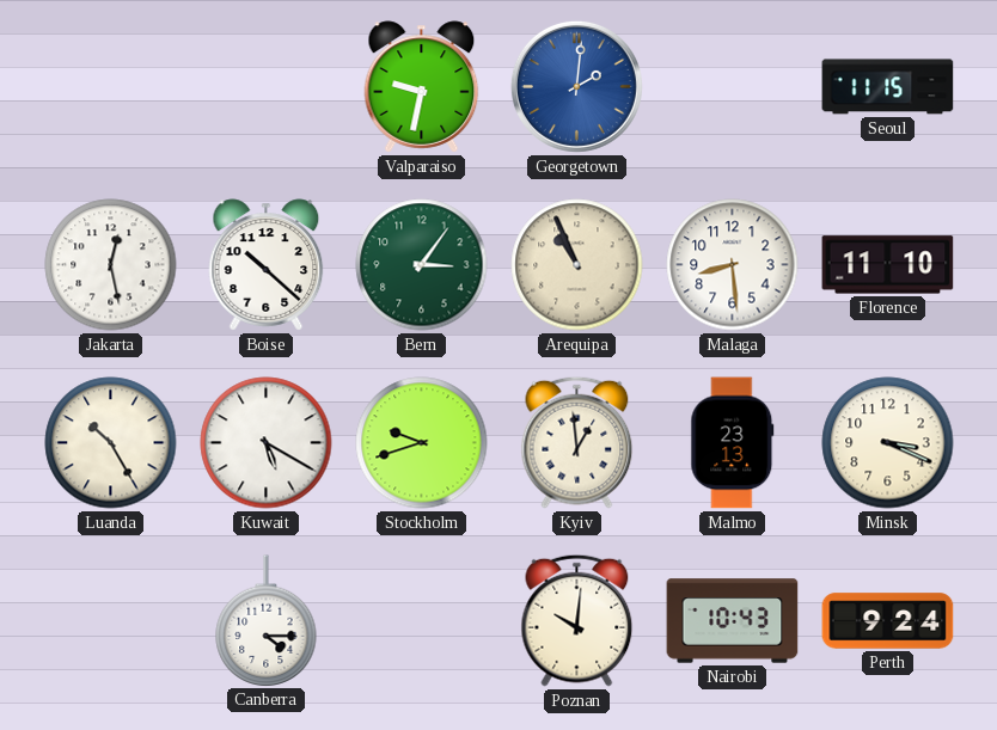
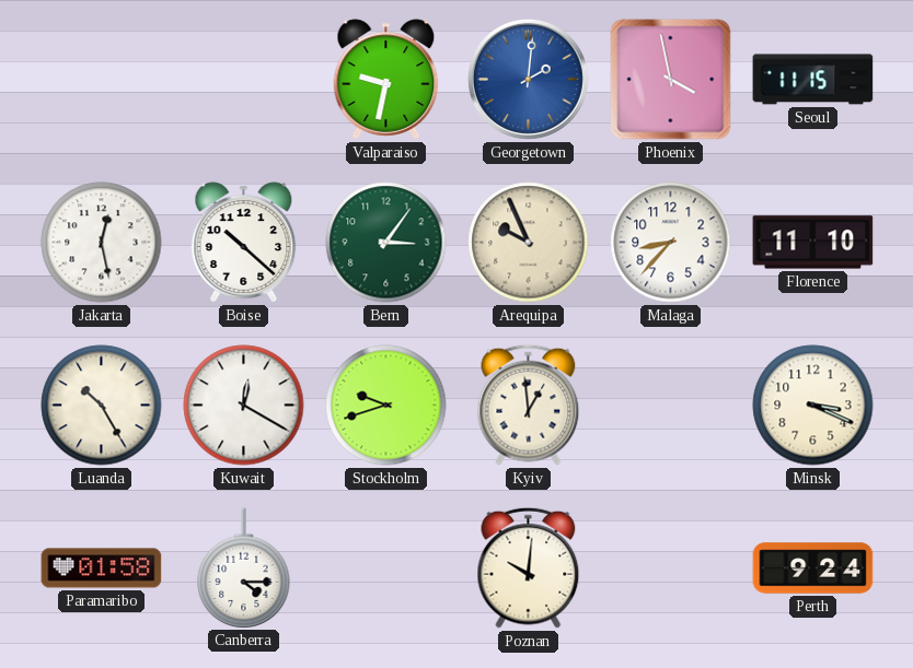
Phoenix: none -> 3:58 (671, 80)
Arequipa: 10:56 -> 9:56 (529, 243)
Malaga: 8:29 -> 8:37 (671, 243)
Kuwait: 5:20 -> 12:20 (244, 406)
Malmo: 23:13 -> none (733, 443)
Paramaribo: none -> 01:58 (102, 569)
Nairobi: 10:43 -> none (733, 621)
